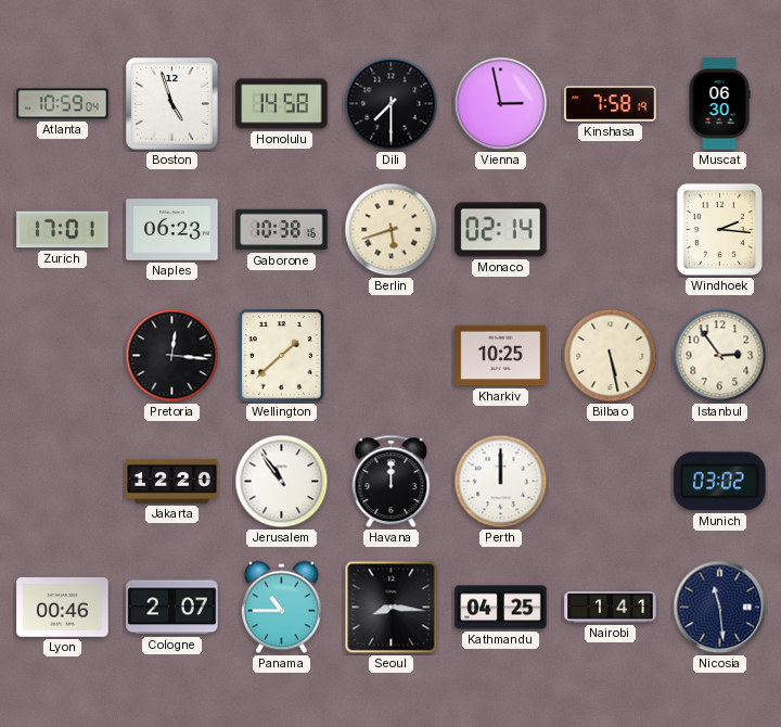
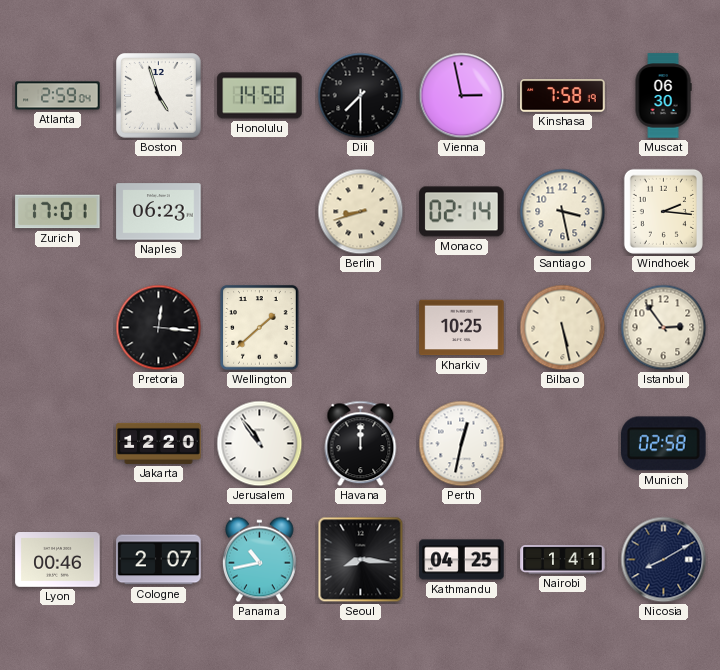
Atlanta: 10:59 -> 2:59 (58, 96)
Gaborone: 10:38 -> none (282, 230)
Berlin: 5:42 -> 8:42 (361, 212)
Santiago: none -> 3:28 (563, 212)
Perth: 12:00 -> 12:32 (462, 444)
Munich: 03:02 -> 02:58 (664, 444)
Panama: 10:45 -> 10:43 (259, 560)
Nicosia: 11:29 -> 8:10 (664, 560)
